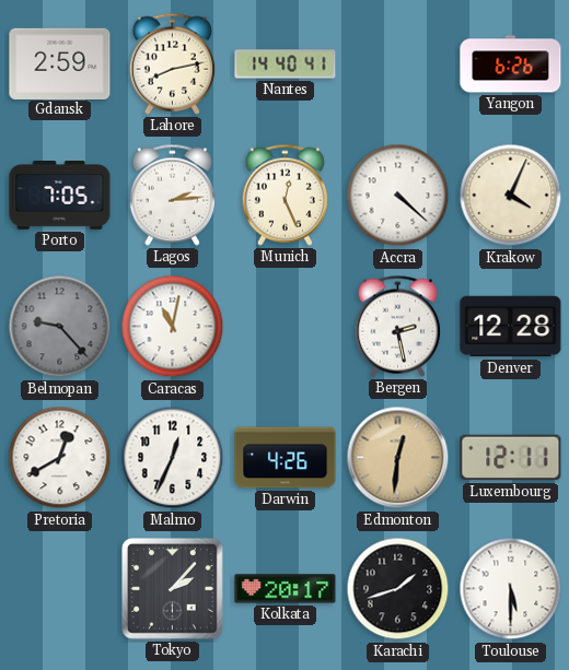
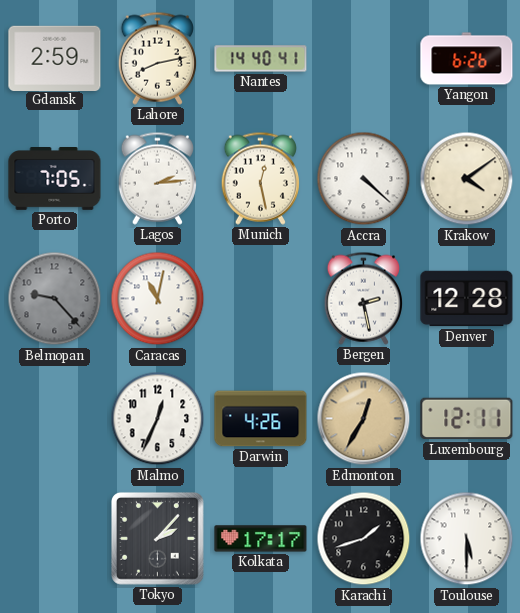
Munich: 12:26 -> 12:28 (260, 178)
Krakow: 4:04 -> 4:09 (467, 179)
Pretoria: 12:40 -> none (60, 458)
Edmonton: 12:31 -> 12:35 (364, 419)
Kolkata: 20:17 -> 17:17 (261, 539)
